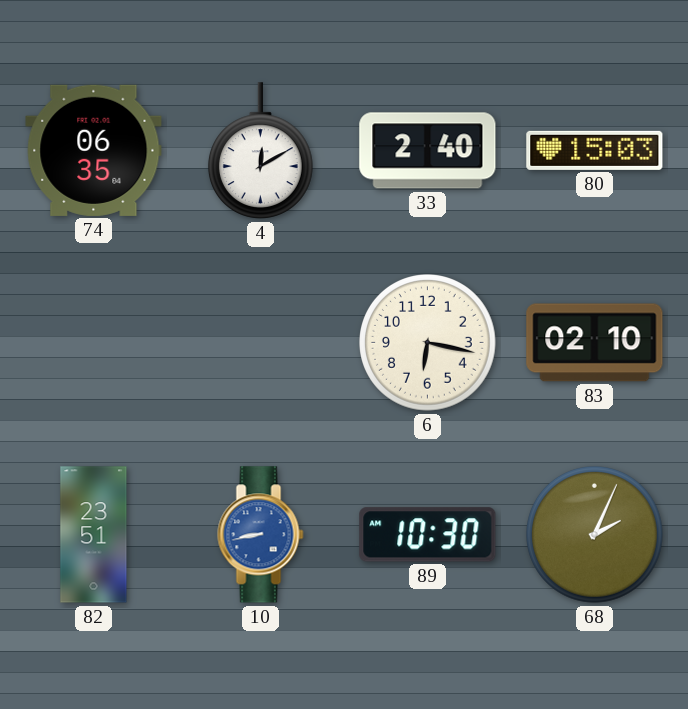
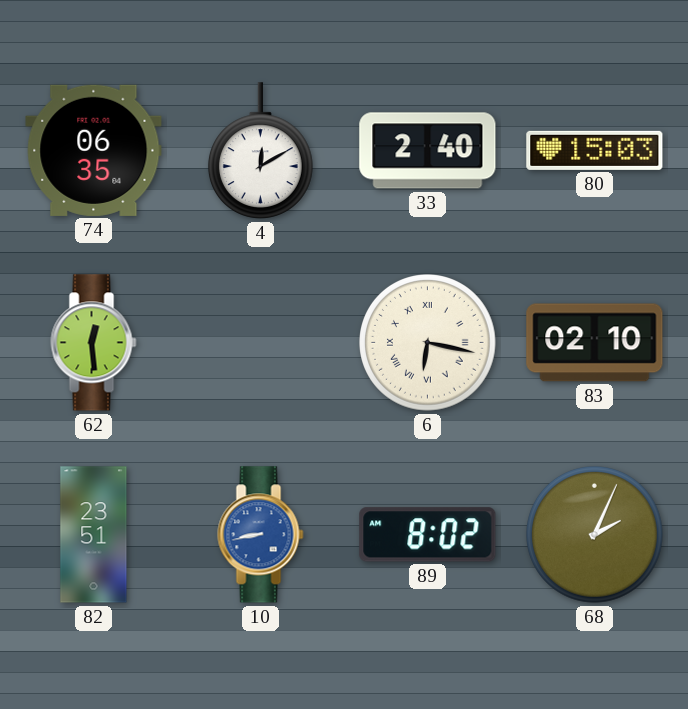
62: none -> 12:29 (94, 343)
6 numerals: Arabic -> Roman (428, 343)
89: 10:30 -> 8:02 (428, 535)
